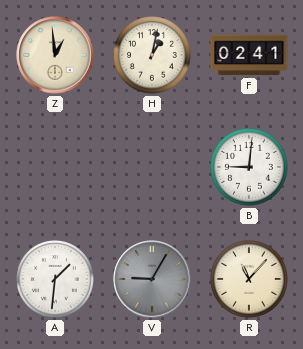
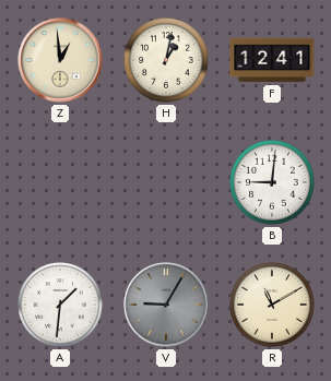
F: 02:41 -> 12:41 (272, 60)
R: 11:07 -> 11:10 (272, 305)
